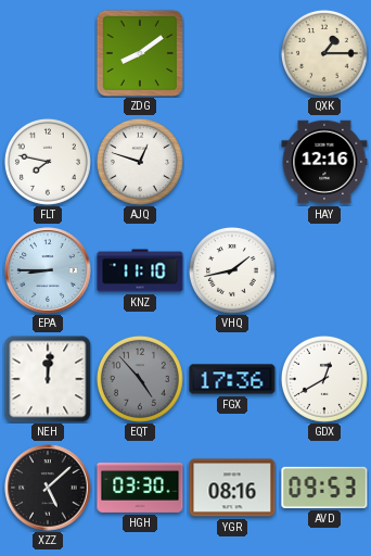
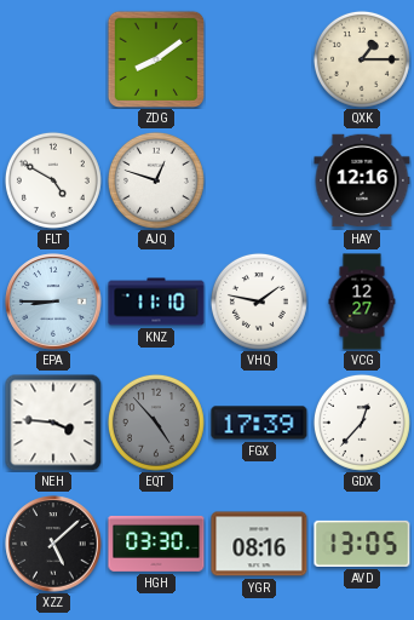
FLT: 7:47 -> 4:50 (53, 180)
VHQ: 1:43 -> 1:47 (259, 302)
VCG: none -> 12:27 (362, 302)
NEH: 12:01 -> 3:46 (53, 423)
FGX: 17:36 -> 17:39 (259, 423)
GDX: 12:40 -> 12:37 (362, 423)
AVD: 09:53 -> 13:05 (362, 544)
